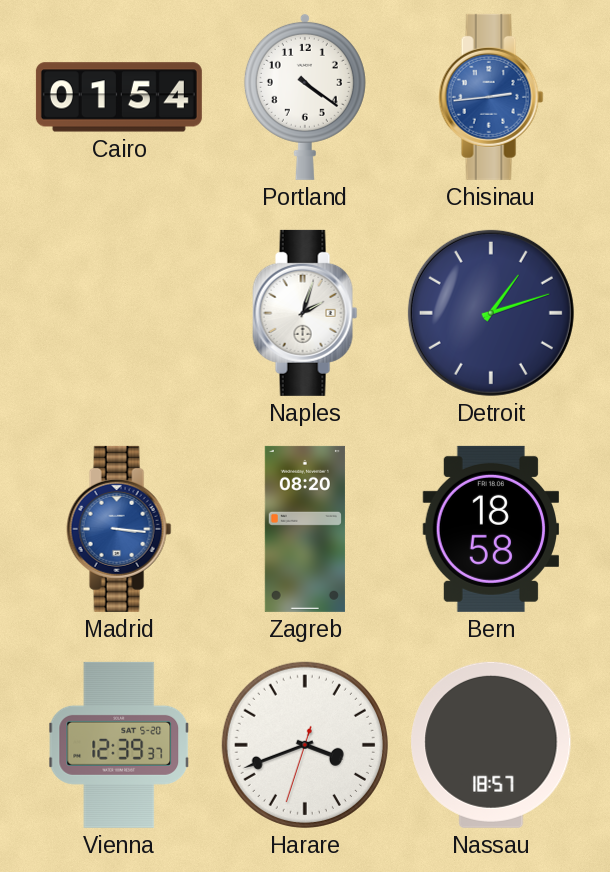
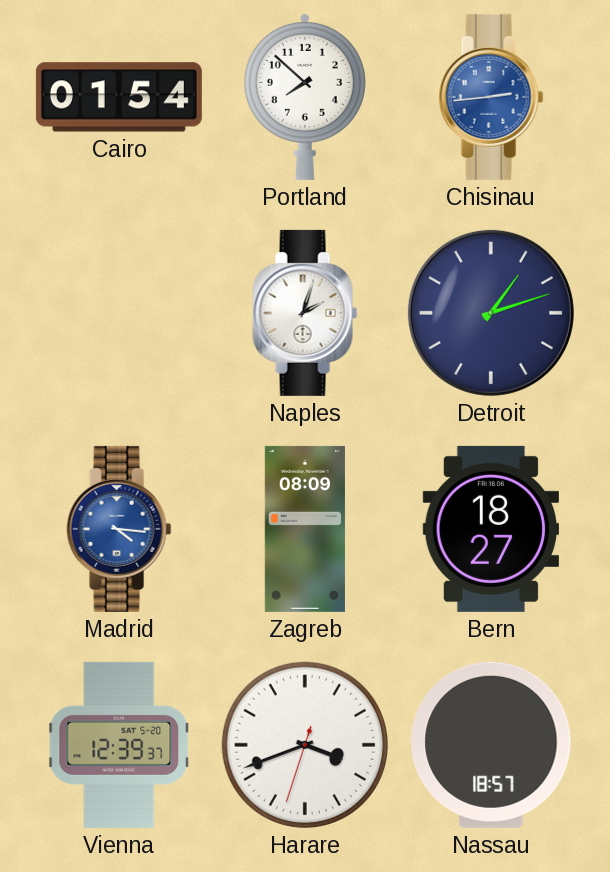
Portland: 4:21 -> 7:52 (305, 96)
Madrid: 3:16 -> 4:16 (119, 529)
Zagreb: 08:20 -> 08:09 (305, 529)
Bern: 18:58 -> 18:27 (490, 529)
